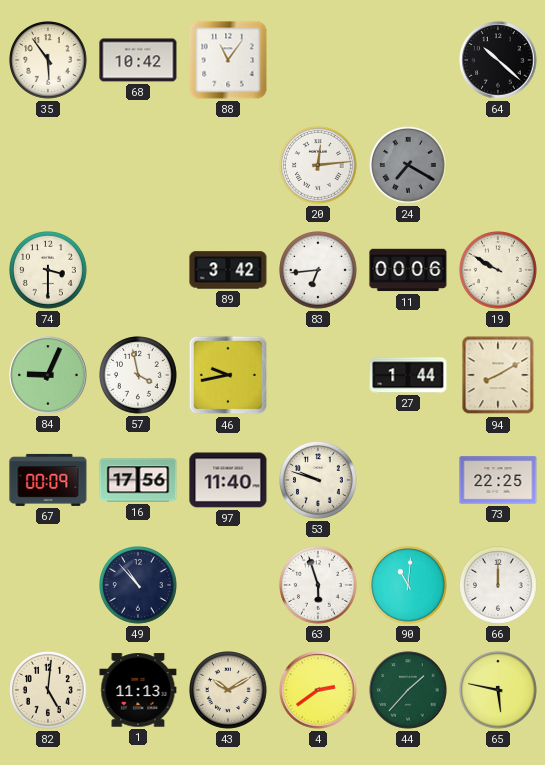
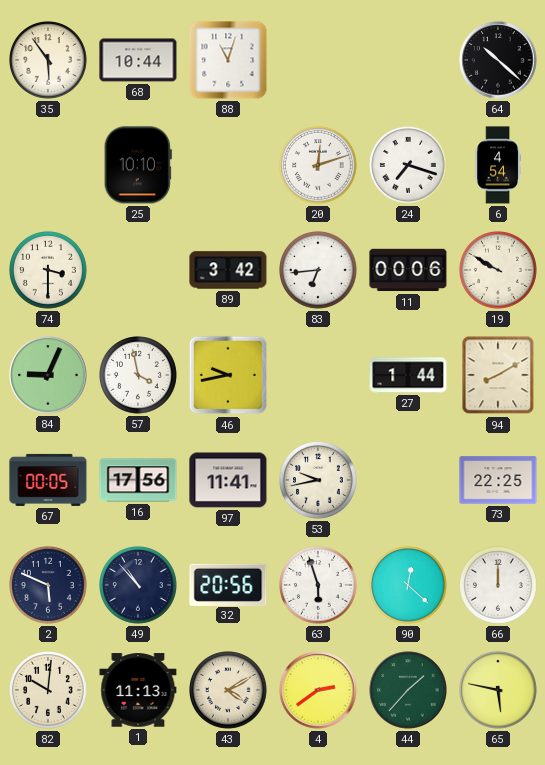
68: 10:42 -> 10:44 (138, 60)
88: 11:06 -> 11:03 (228, 60)
25: none -> 10:10 (138, 165)
20: 12:14 -> 12:12 (319, 166)
24: 7:20 -> 7:18 (409, 166)
24 dial: grey -> white (409, 166)
6: none -> 4:54 (498, 165)
67: 00:09 -> 00:05 (48, 480)
97: 11:40 -> 11:41 (228, 480)
53: 9:48 -> 9:43 (319, 481)
2: none -> 5:49 (49, 586)
32: none -> 20:56 (228, 584)
90: 11:01 -> 12:22 (409, 586)
82: 5:01 -> 10:01 (49, 691)
43: 10:10 -> 4:10 (229, 691)
